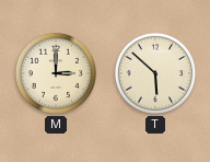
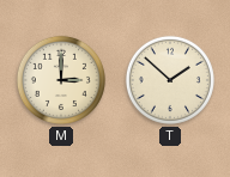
T: 5:52 -> 1:52 (170, 80)
